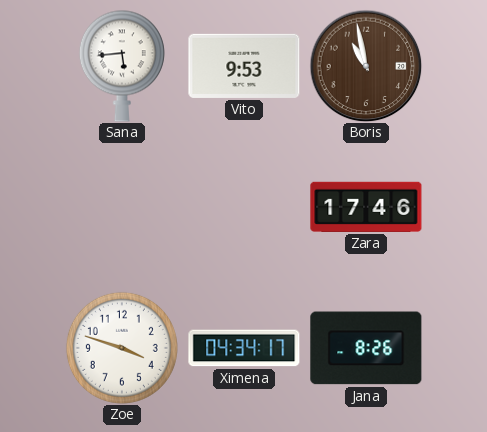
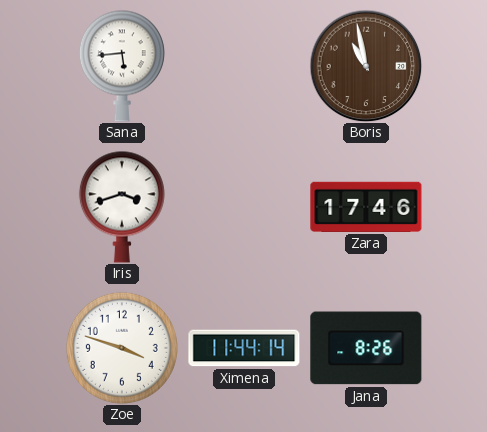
Vito: 9:53 -> none (244, 66)
Iris: none -> 3:42 (122, 207)
Ximena: 04:34 -> 11:44 (244, 348)
